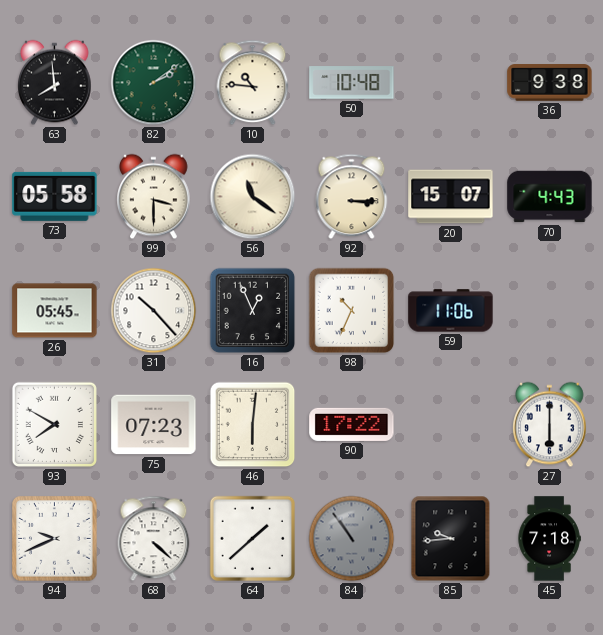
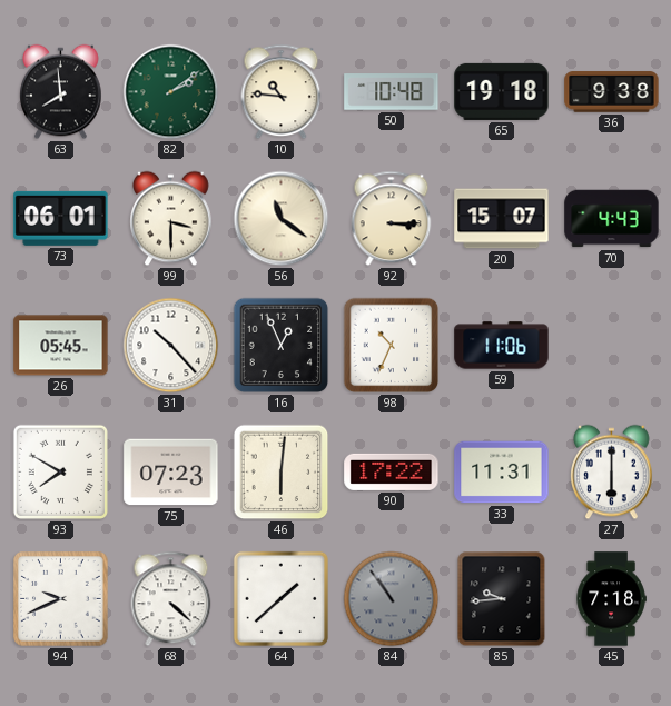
65: none -> 19:18 (502, 91)
73: 05:58 -> 06:01 (61, 218)
33: none -> 11:31 (502, 473)
